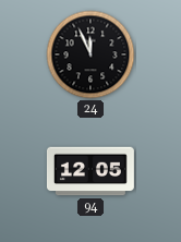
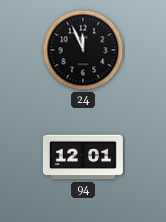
94: 12:05 -> 12:01 (83, 157)
